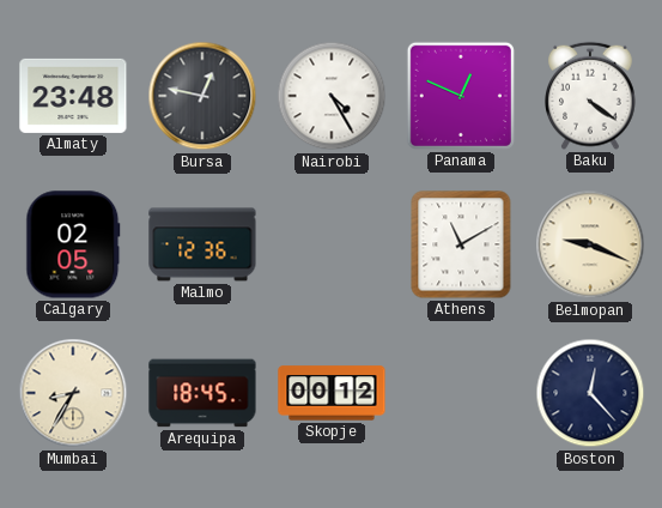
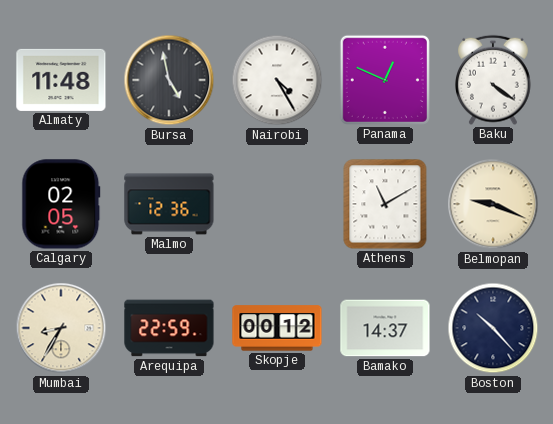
Almaty: 23:48 -> 11:48 (61, 80)
Bursa: 12:47 -> 4:58 (169, 80)
Arequipa: 18:45 -> 22:59 (169, 328)
Bamako: none -> 14:37 (385, 328)
Boston: 12:23 -> 10:23 (493, 328)
